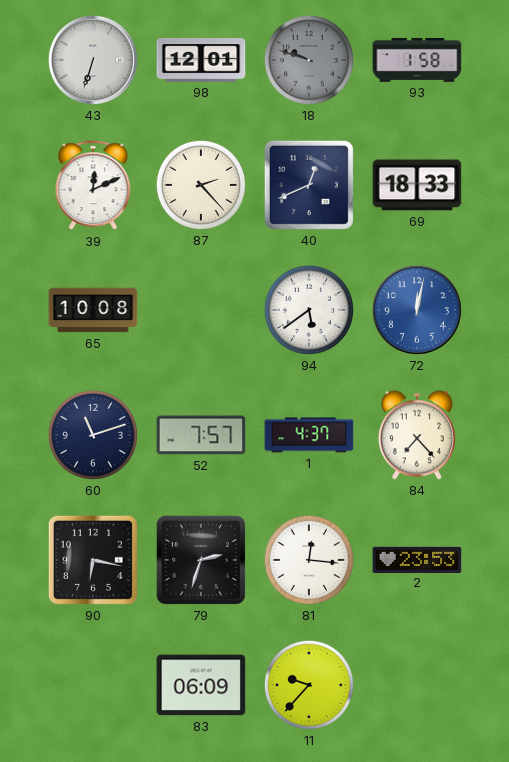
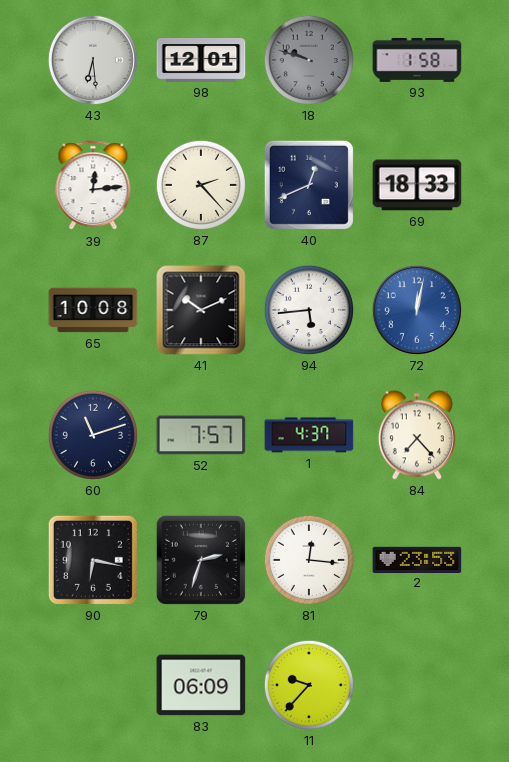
43: 6:33 -> 6:29 (93, 60)
39: 12:11 -> 12:14 (93, 186)
41: none -> 10:11 (201, 310)
94: 5:39 -> 5:44 (309, 310)
